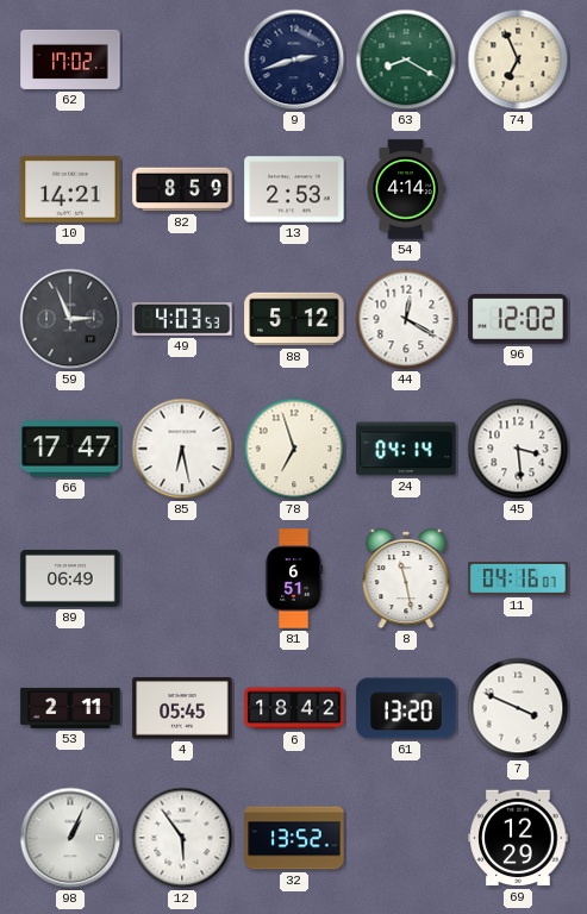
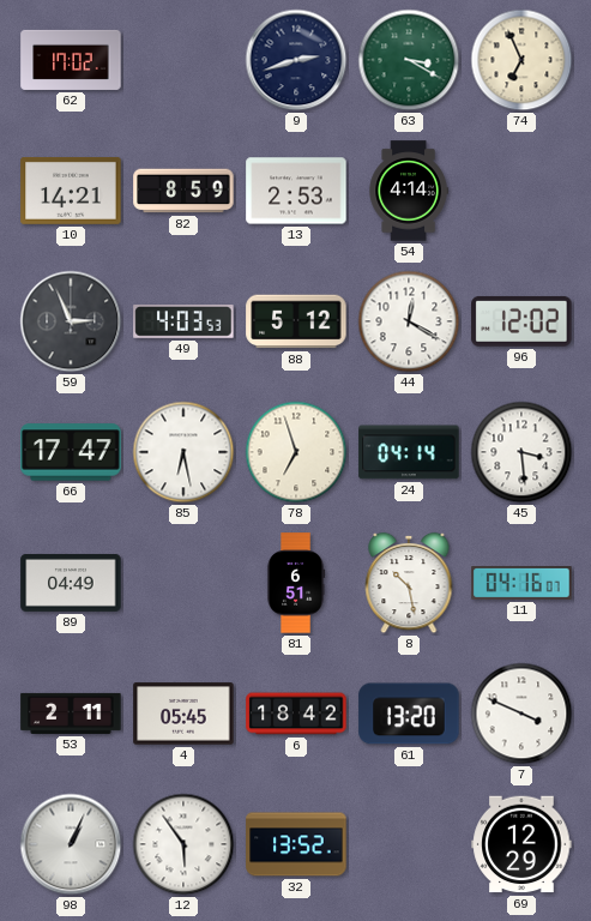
63: 8:20 -> 3:20 (409, 60)
89: 06:49 -> 04:49 (71, 583)
8: 11:28 -> 10:28 (409, 583)
